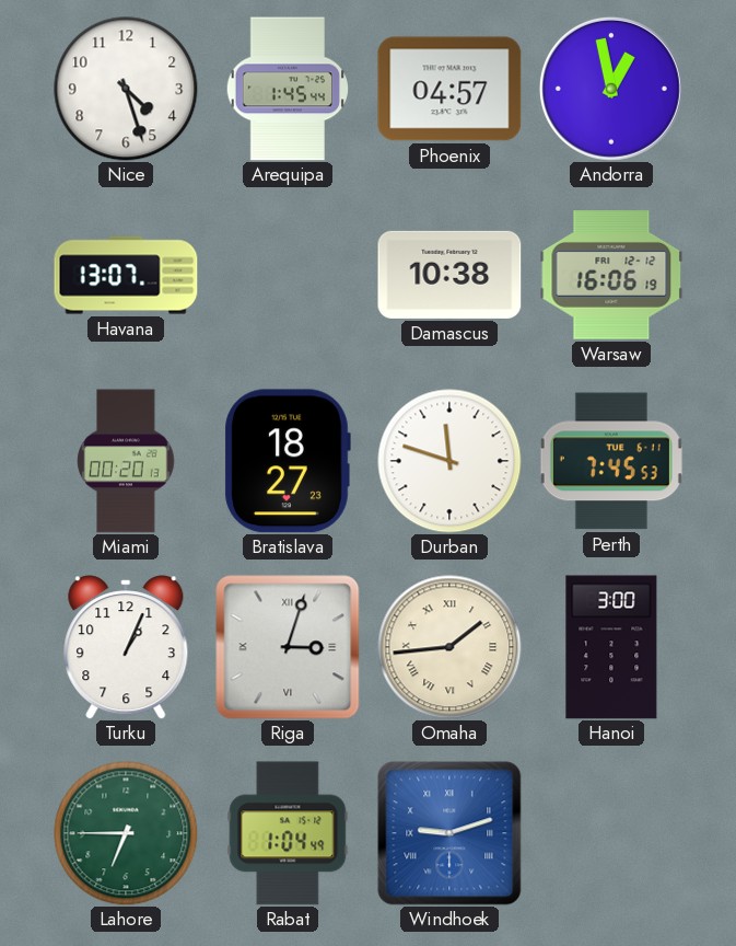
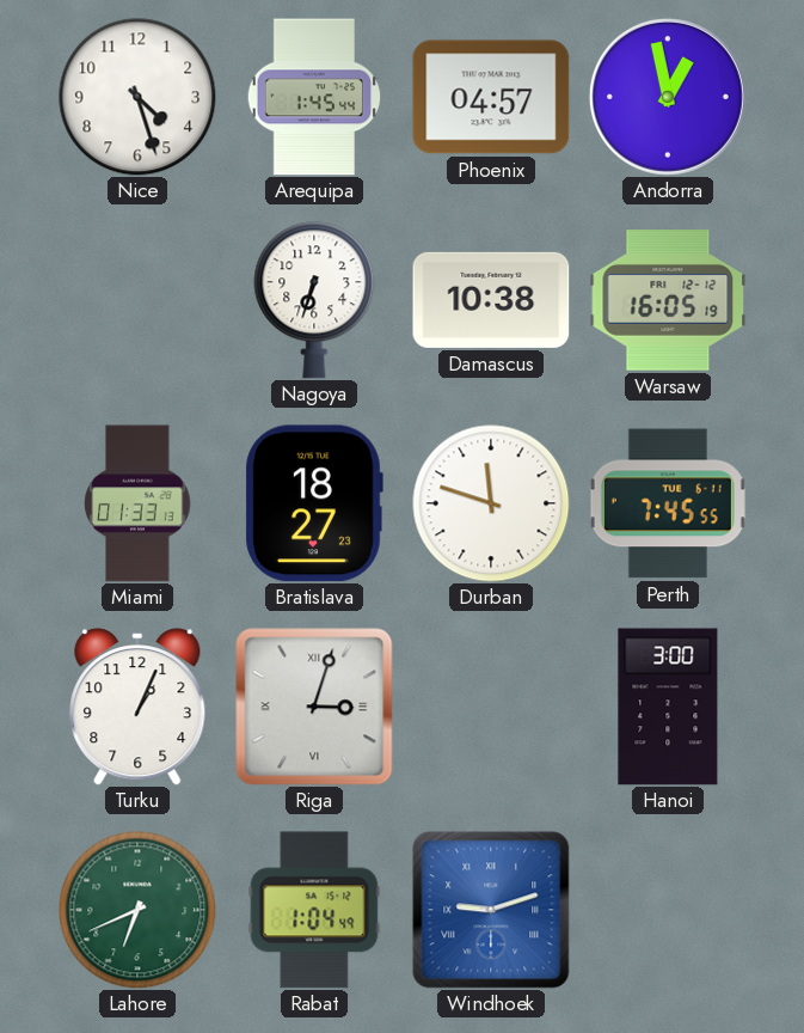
Havana: 13:07 -> none (126, 275)
Nagoya: none -> 6:33 (314, 300)
Warsaw: 16:06 -> 16:05 (668, 300)
Miami: 00:20 -> 01:33 (137, 503)
Perth: 7:45:53 -> 7:45:55 (668, 503)
Omaha: 1:44 -> none (449, 647)
Lahore: 6:45 -> 6:41 (137, 910)
